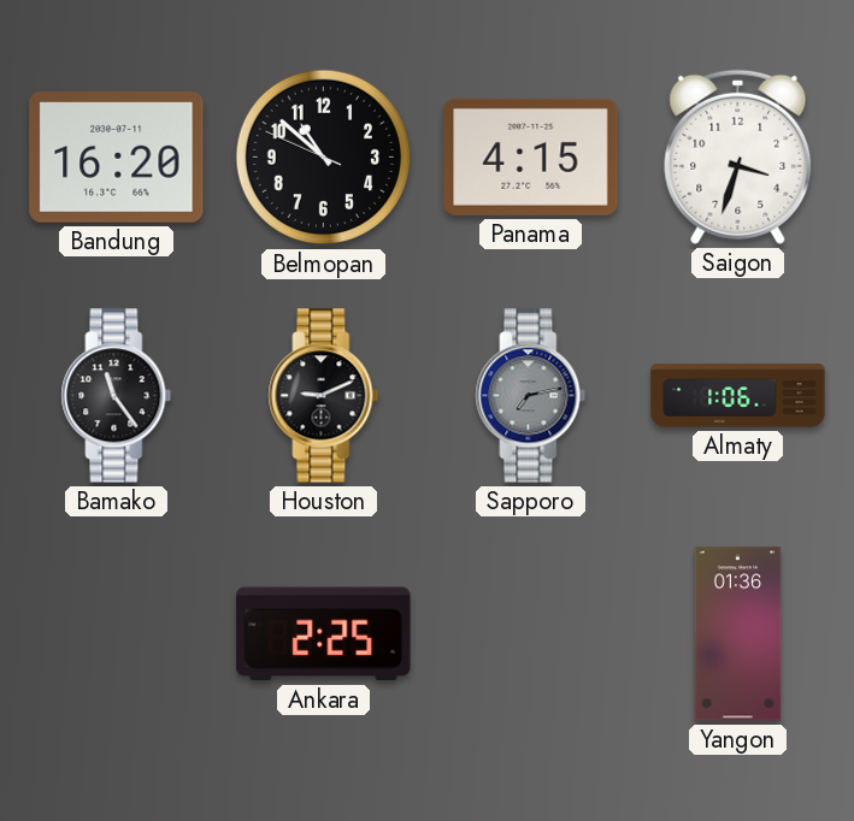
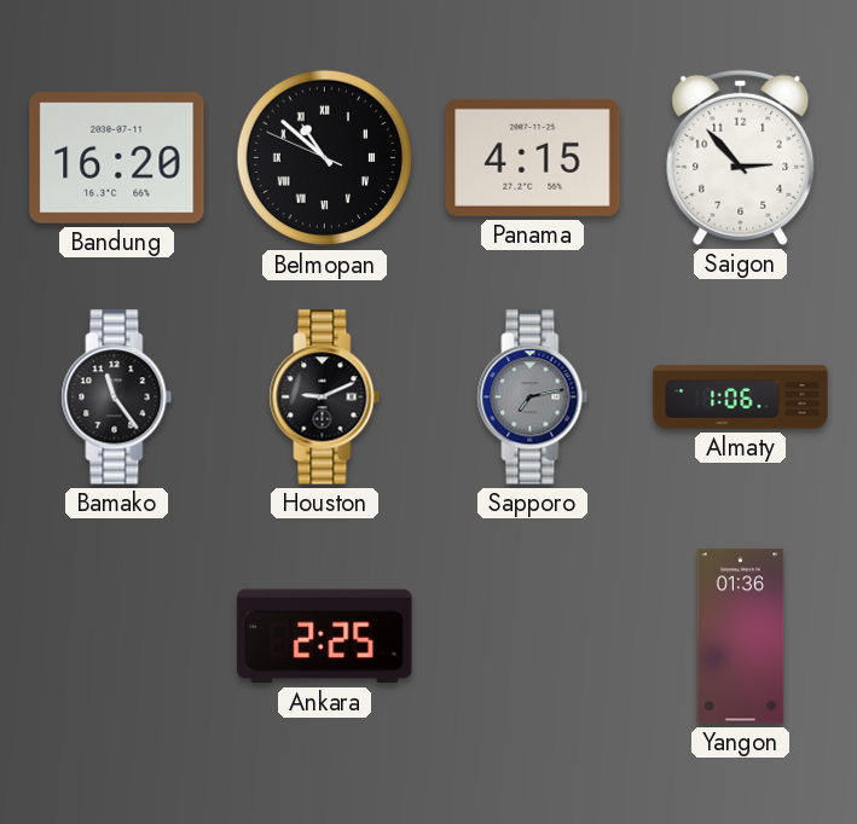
Belmopan numerals: Arabic -> Roman (325, 158)
Saigon: 3:33 -> 2:53 (741, 157)
